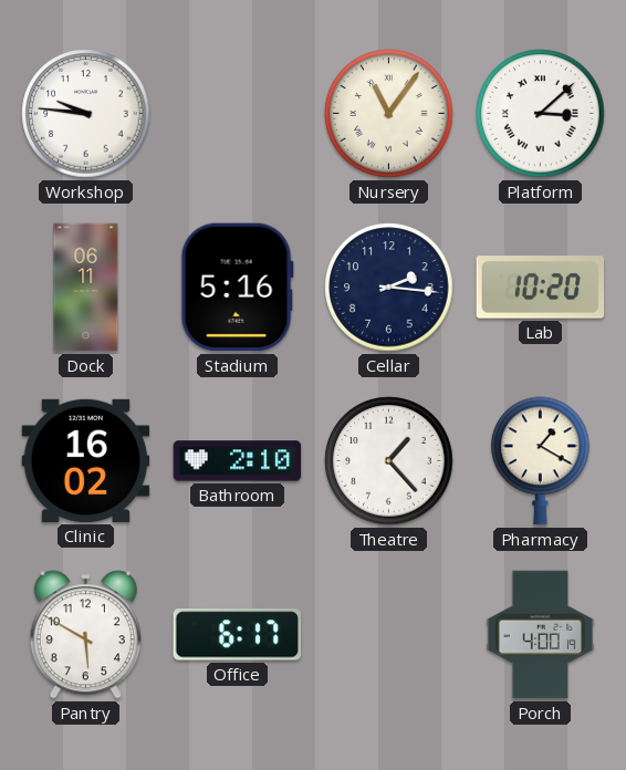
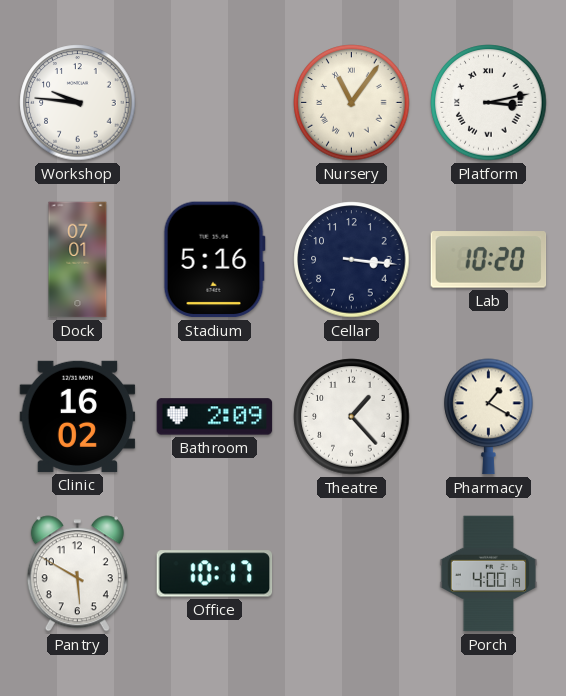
Platform: 3:08 -> 3:13 (489, 103)
Dock: 06:11 -> 07:01 (78, 260)
Cellar: 2:16 -> 3:16 (352, 260)
Bathroom: 2:10 -> 2:09 (215, 417)
Office: 6:17 -> 10:17 (215, 574)
